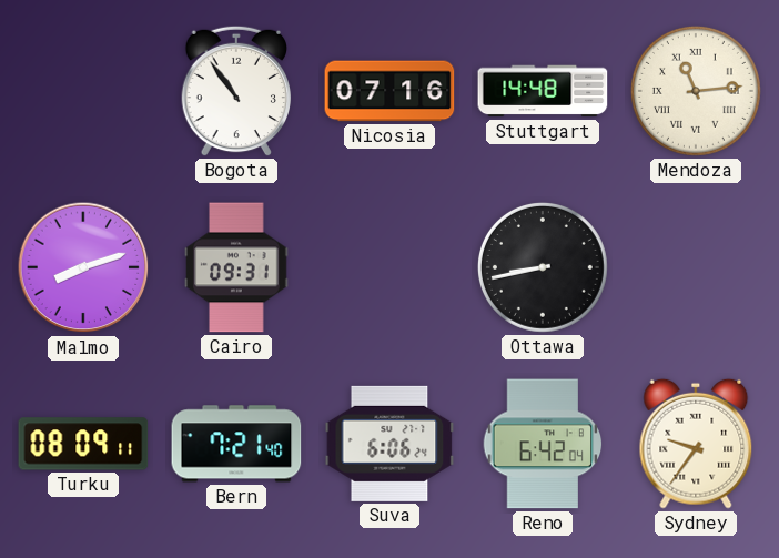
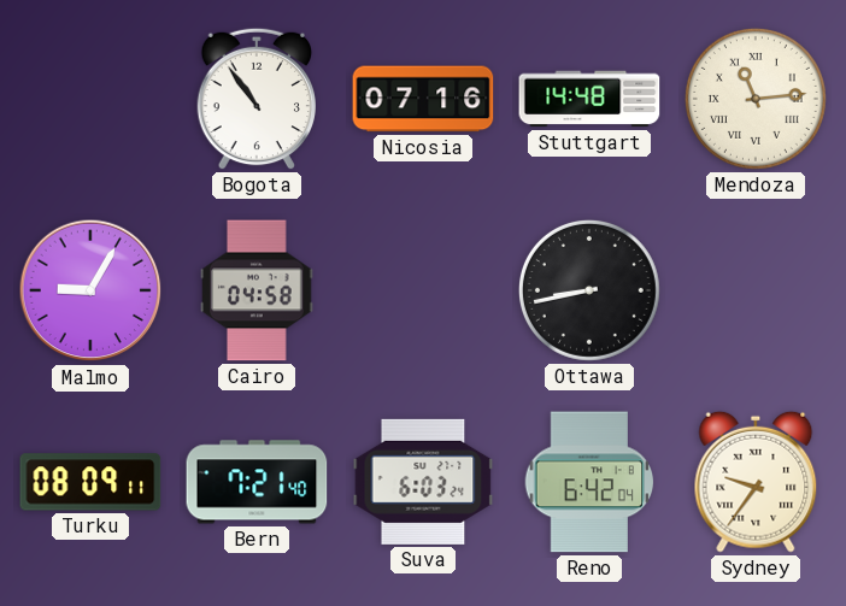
Malmo: 8:12 -> 9:05 (90, 290)
Cairo: 09:31 -> 04:58 (257, 290)
Suva: 6:06 -> 6:03 (423, 482)
